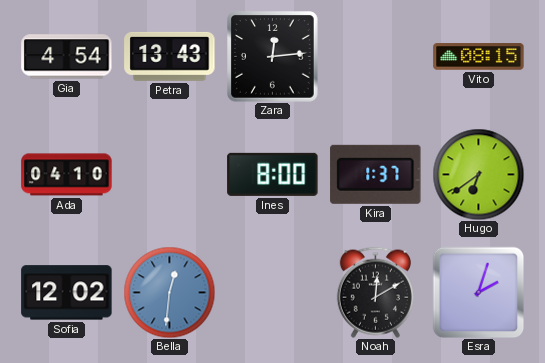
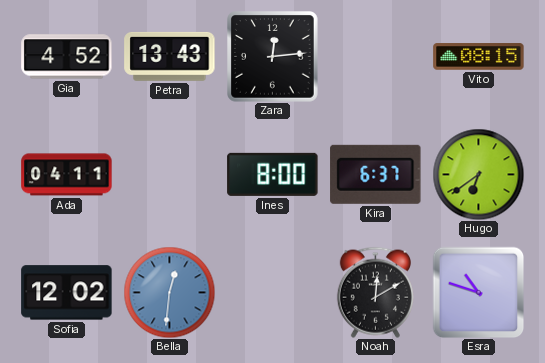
Gia: 4:54 -> 4:52 (67, 57)
Ada: 04:10 -> 04:11 (67, 175)
Kira: 1:37 -> 6:37 (376, 174)
Esra: 2:03 -> 10:48 (478, 292)
